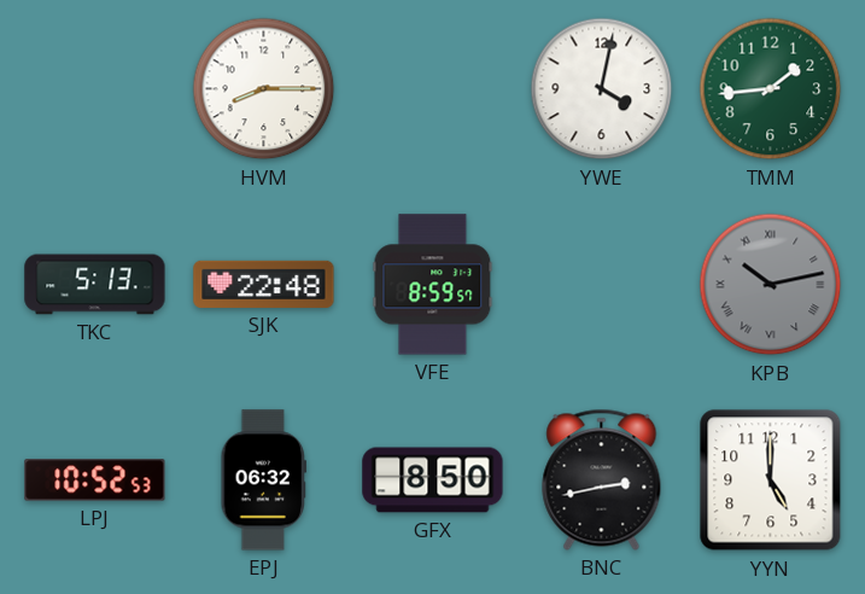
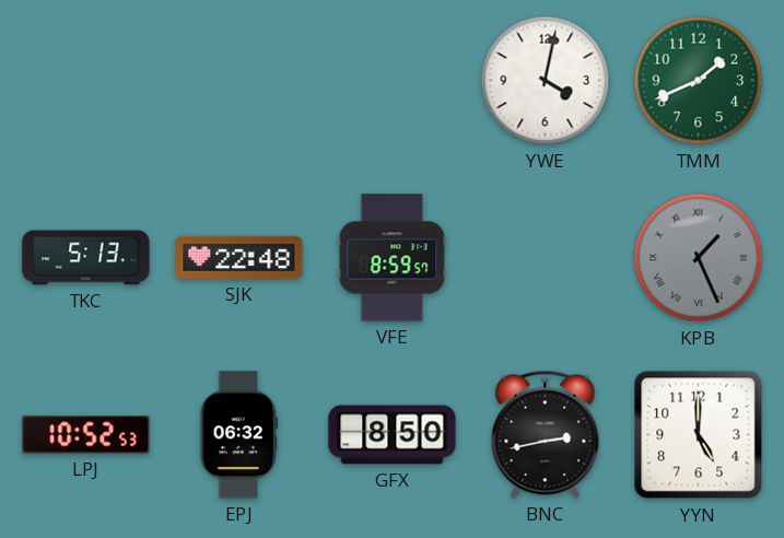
HVM: 8:15 -> none (264, 89)
TMM: 1:44 -> 1:41 (699, 81)
KPB: 10:13 -> 1:26 (699, 258)
